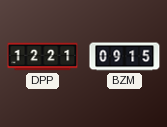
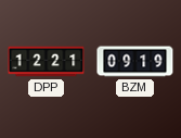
BZM: 09:15 -> 09:19 (135, 62)
